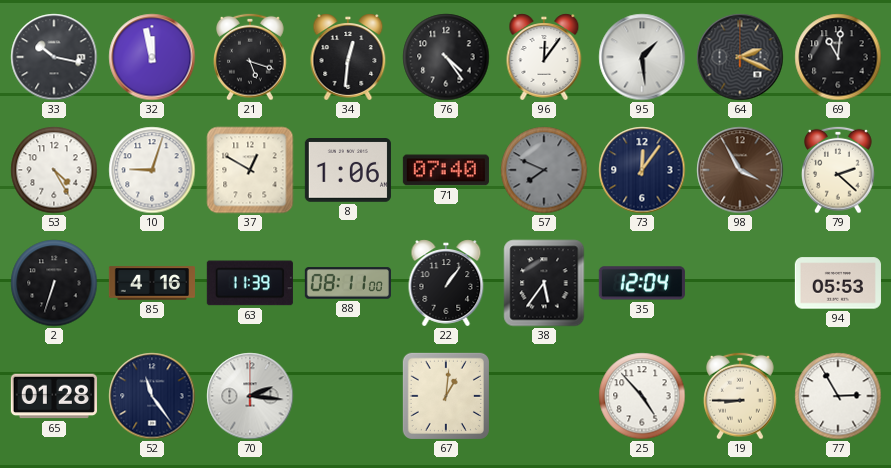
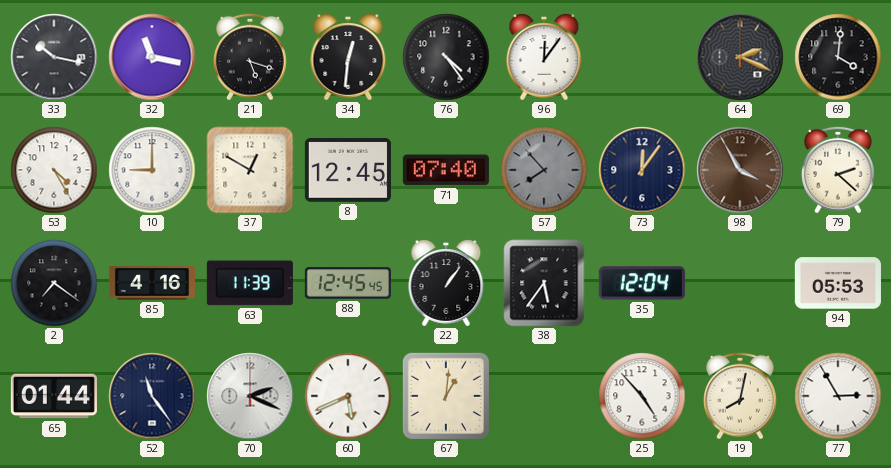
32: 11:58 -> 11:17 (152, 57)
95: 1:29 -> none (642, 57)
69: 11:01 -> 4:01 (838, 57)
10: 9:03 -> 9:00 (152, 170)
8: 1:06 -> 12:45 (348, 171)
57: 7:49 -> 7:53 (544, 170)
2: 6:33 -> 7:21 (54, 283)
88: 08:11 -> 12:45 (348, 283)
65: 01:28 -> 01:44 (54, 396)
70: 2:16 -> 2:19 (250, 396)
60: none -> 5:41 (348, 396)
19: 8:45 -> 8:02 (741, 396)
